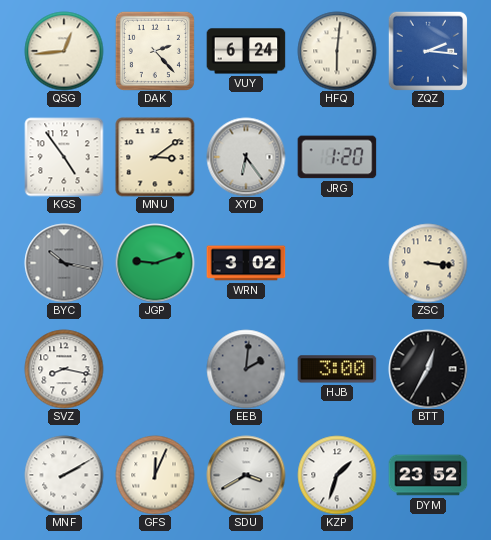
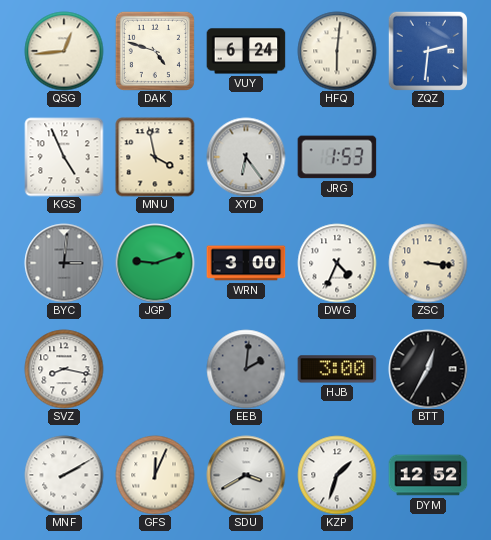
DAK: 2:23 -> 4:48 (155, 51)
ZQZ: 2:16 -> 2:31 (428, 51)
KGS: 4:54 -> 4:56 (64, 157)
MNU: 3:09 -> 3:58 (155, 157)
JRG: 1:20 -> 1:53 (337, 157)
BYC: 10:17 -> 3:01 (64, 263)
WRN: 3:02 -> 3:00 (246, 263)
DWG: none -> 4:34 (337, 263)
DYM: 23:52 -> 12:52 (428, 475)
